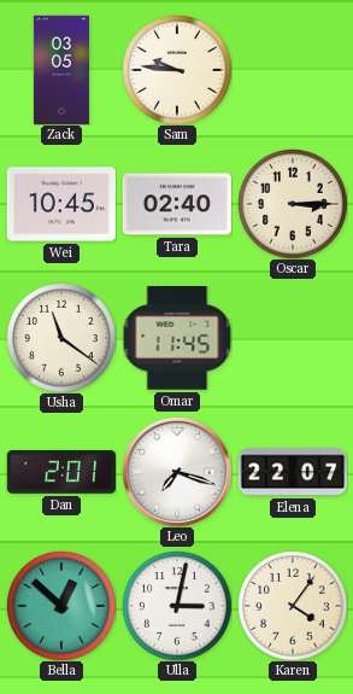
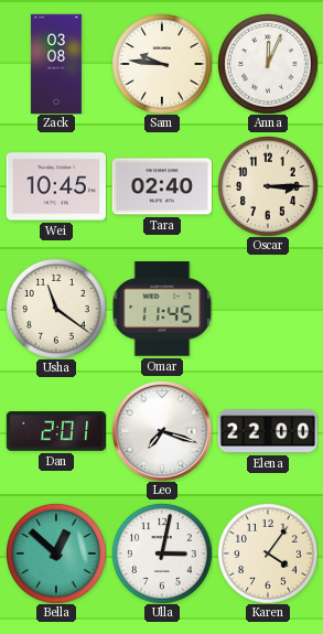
Zack: 03:05 -> 03:08 (56, 64)
Anna: none -> 12:04 (268, 64)
Elena: 22:07 -> 22:00 (268, 431)
